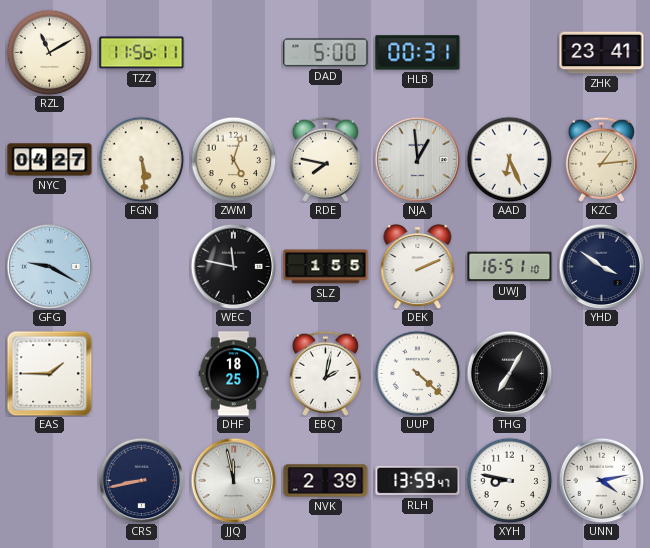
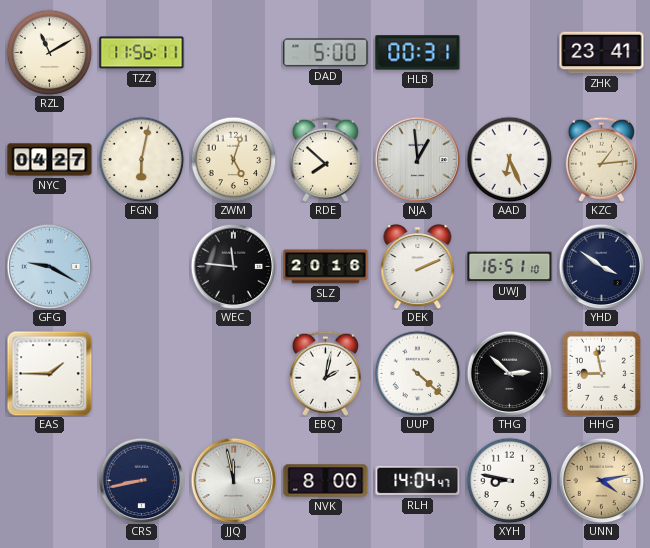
FGN: 5:29 -> 6:02 (141, 159)
RDE: 7:47 -> 7:52 (325, 159)
WEC: 11:47 -> 11:46 (233, 266)
SLZ: 1:55 -> 20:16 (326, 267)
DHF: 18:25 -> none (234, 374)
THG: 7:05 -> 2:52 (509, 373)
HHG: none -> 8:58 (601, 373)
NVK: 2:39 -> 8:00 (326, 481)
RLH: 13:59 -> 14:04 (418, 481)
UNN dial: white -> champagne (601, 480)
